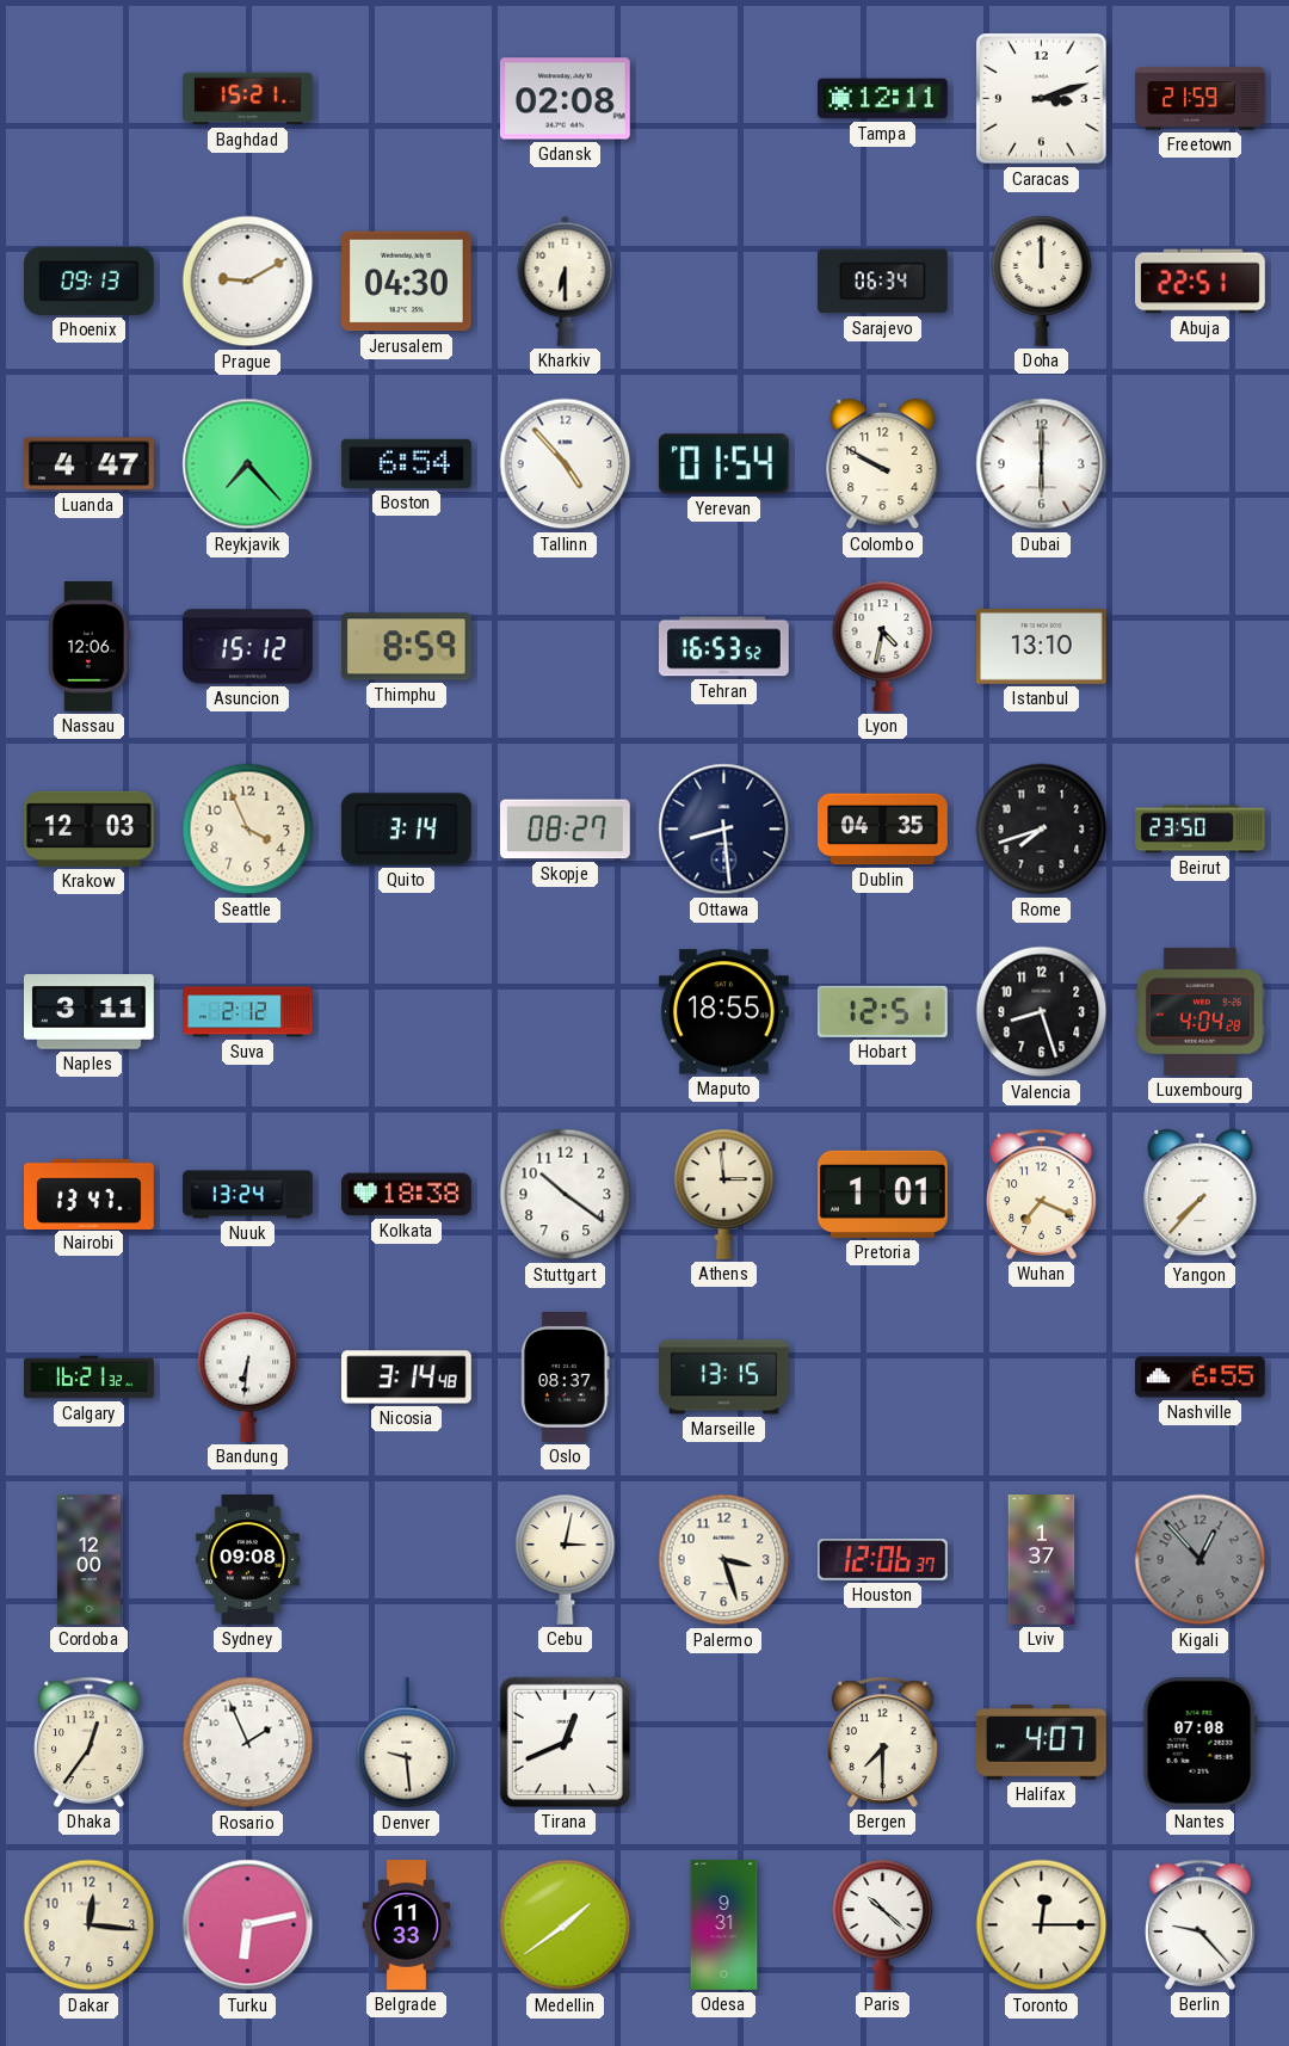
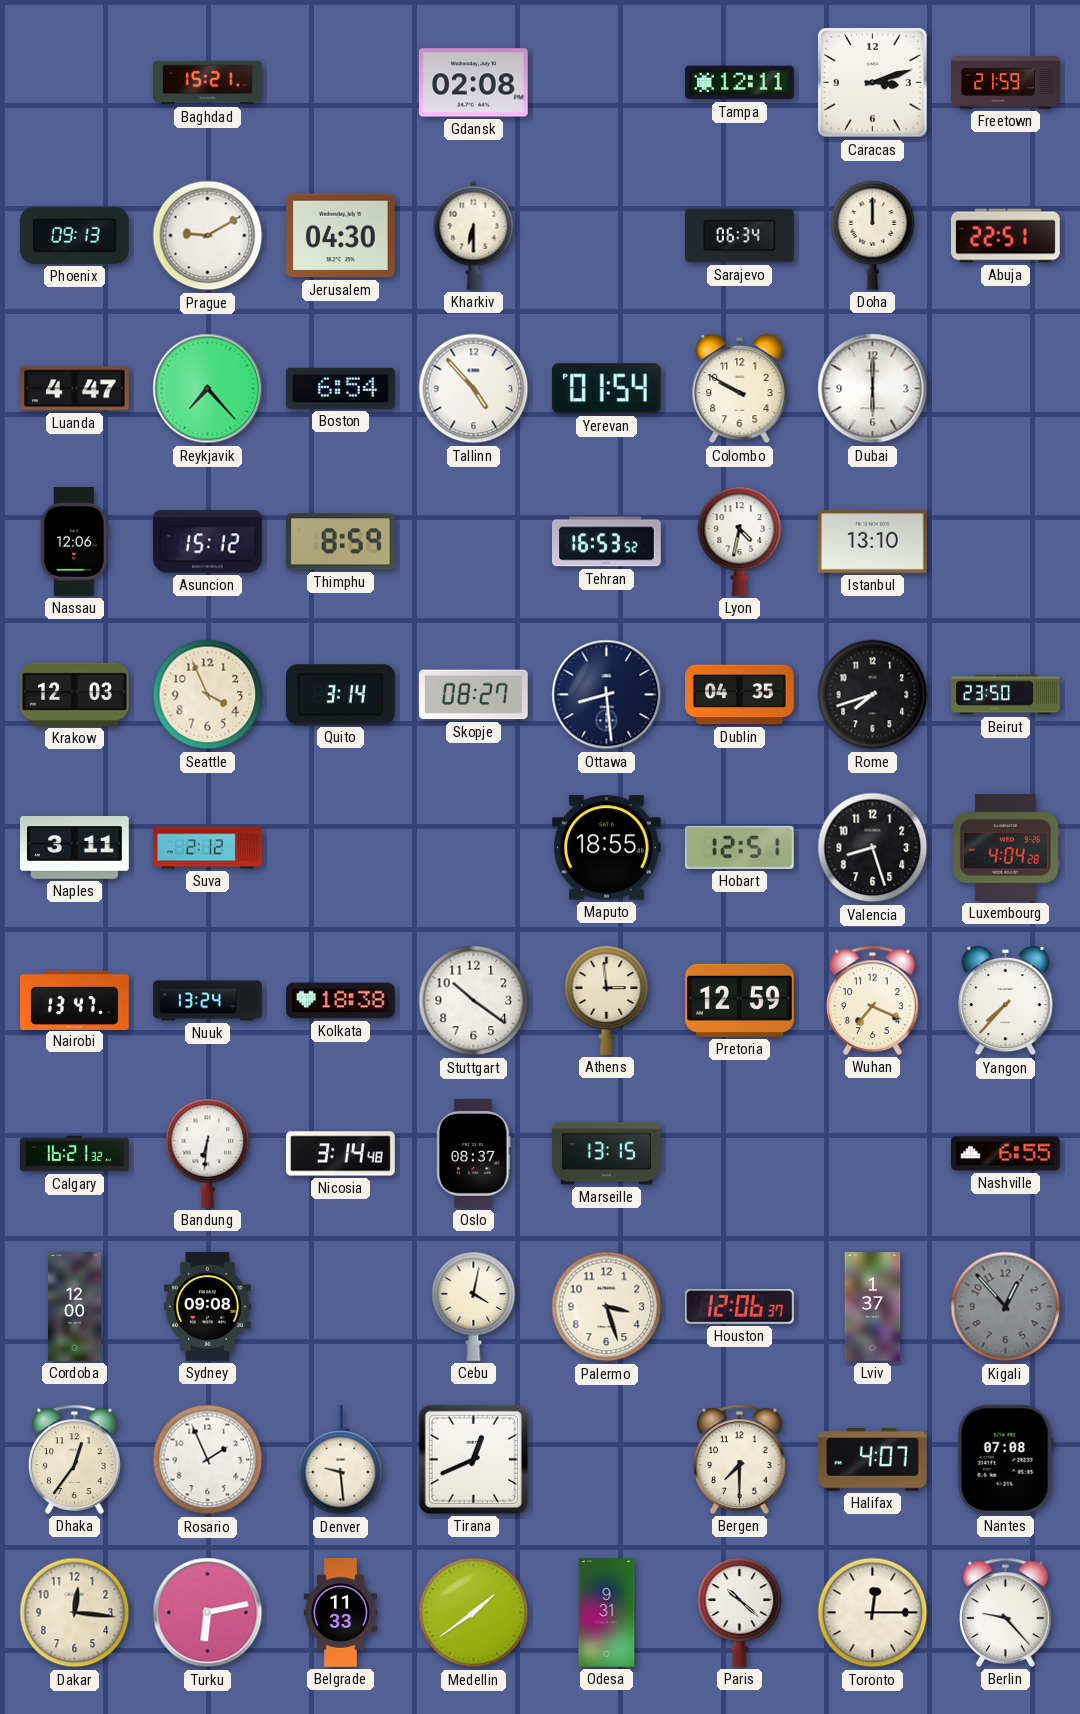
Pretoria: 1:01 -> 12:59 (740, 1000)
Cebu: 3:02 -> 4:02 (474, 1306)
